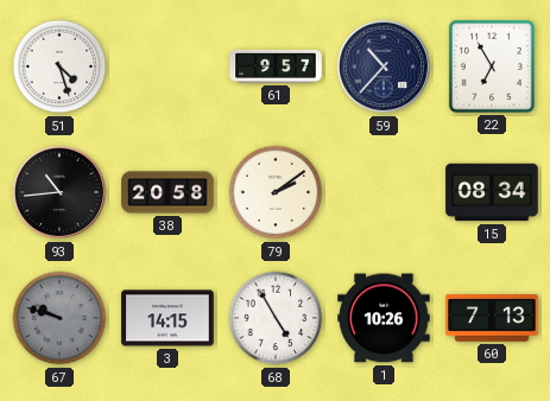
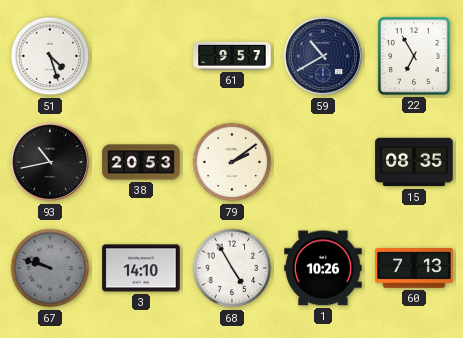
59: 10:37 -> 10:40 (323, 56)
93: 10:44 -> 10:43 (50, 162)
38: 20:58 -> 20:53 (141, 162)
15: 08:34 -> 08:35 (414, 162)
3: 14:15 -> 14:10 (141, 268)
